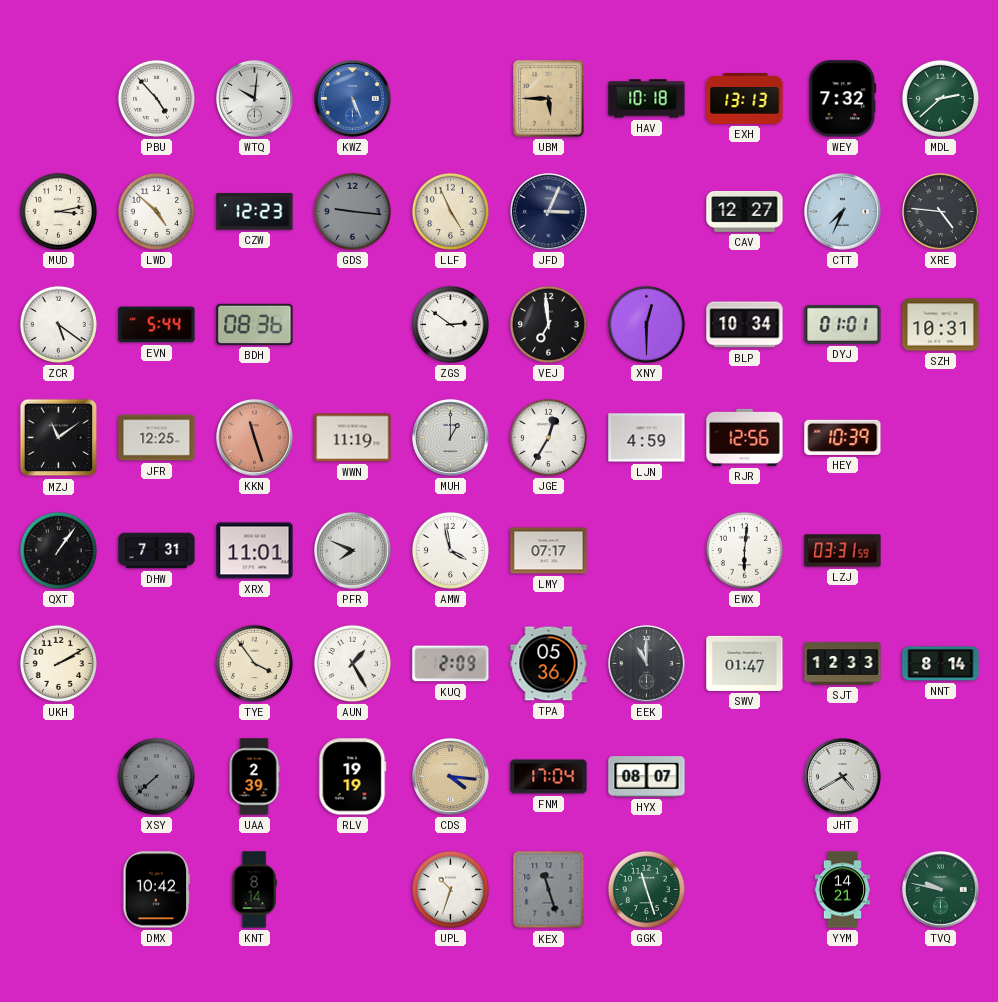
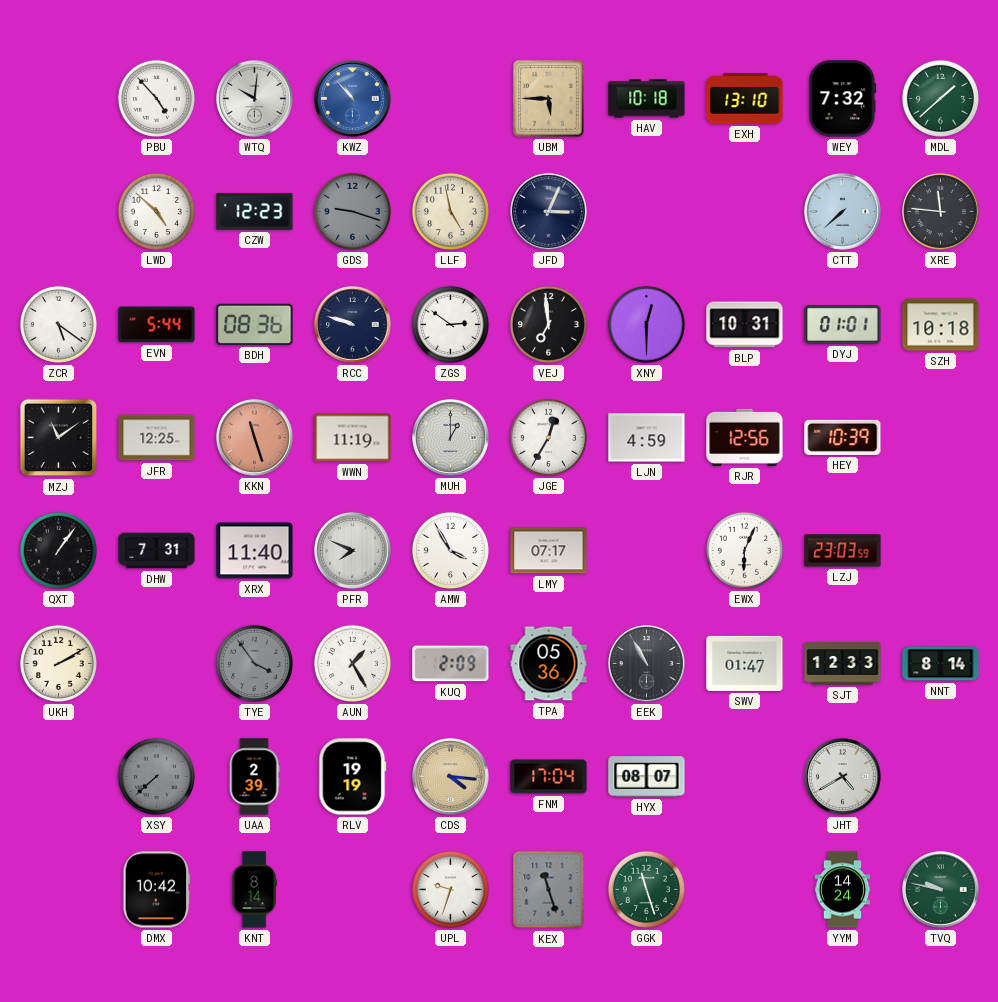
KWZ: 5:26 -> 10:53 (353, 99)
EXH: 13:13 -> 13:10 (745, 99)
MDL: 2:38 -> 1:38 (940, 98)
MUD: 3:13 -> none (58, 211)
GDS: 9:16 -> 9:18 (352, 211)
LLF: 4:56 -> 4:58 (450, 211)
CAV: 12:27 -> none (745, 211)
CTT: 7:34 -> 7:38 (843, 212)
XRE: 4:46 -> 11:46 (941, 212)
RCC: none -> 9:48 (353, 325)
BLP: 10:34 -> 10:31 (745, 325)
SZH: 10:31 -> 10:18 (941, 325)
XRX: 11:01 -> 11:40 (255, 551)
AMW: 3:58 -> 3:55 (450, 550)
EWX: 6:01 -> 6:04 (744, 550)
LZJ: 03:31 -> 23:03 (843, 551)
TYE dial: cream -> grey (254, 663)
EEK: 11:00 -> 10:55 (647, 664)
UPL: 10:33 -> 9:33 (450, 889)
YYM: 14:21 -> 14:24 (843, 890)
